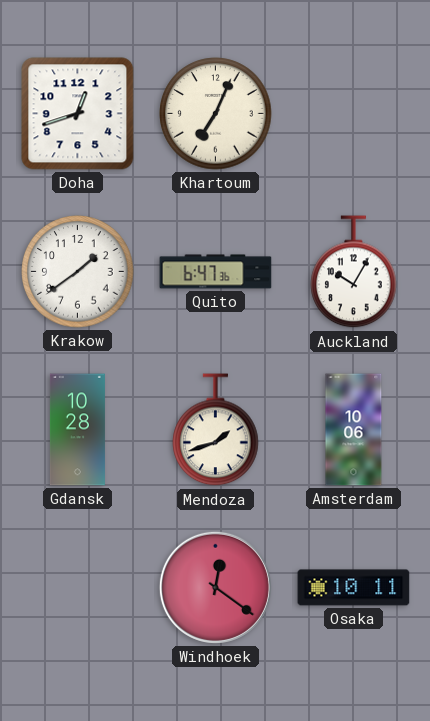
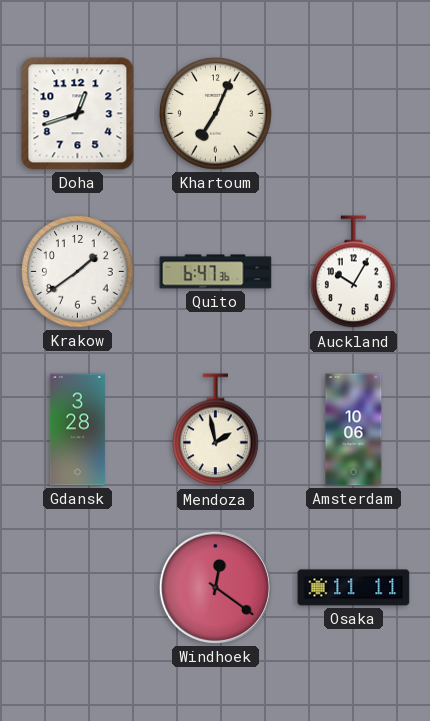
Gdansk: 10:28 -> 3:28 (77, 430)
Mendoza: 1:42 -> 1:58 (216, 430)
Osaka: 10:11 -> 11:11 (354, 588)
